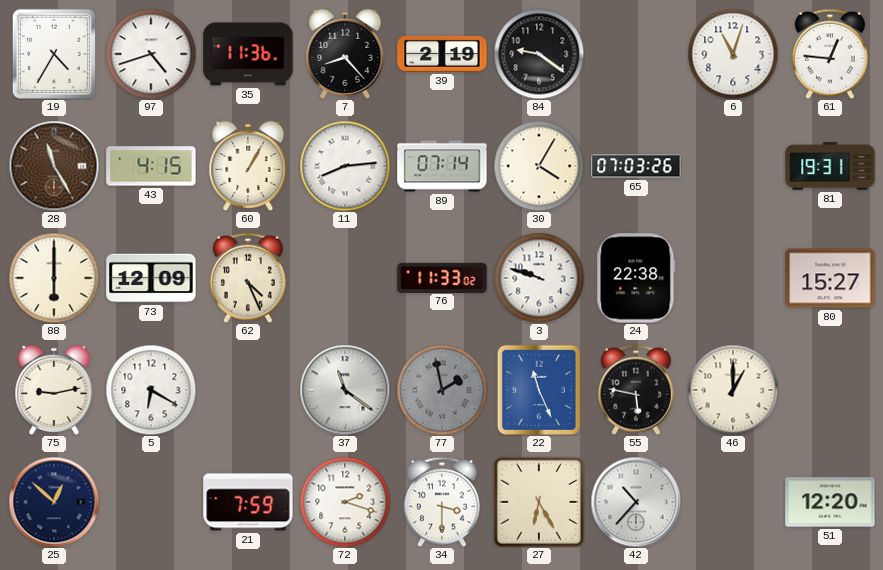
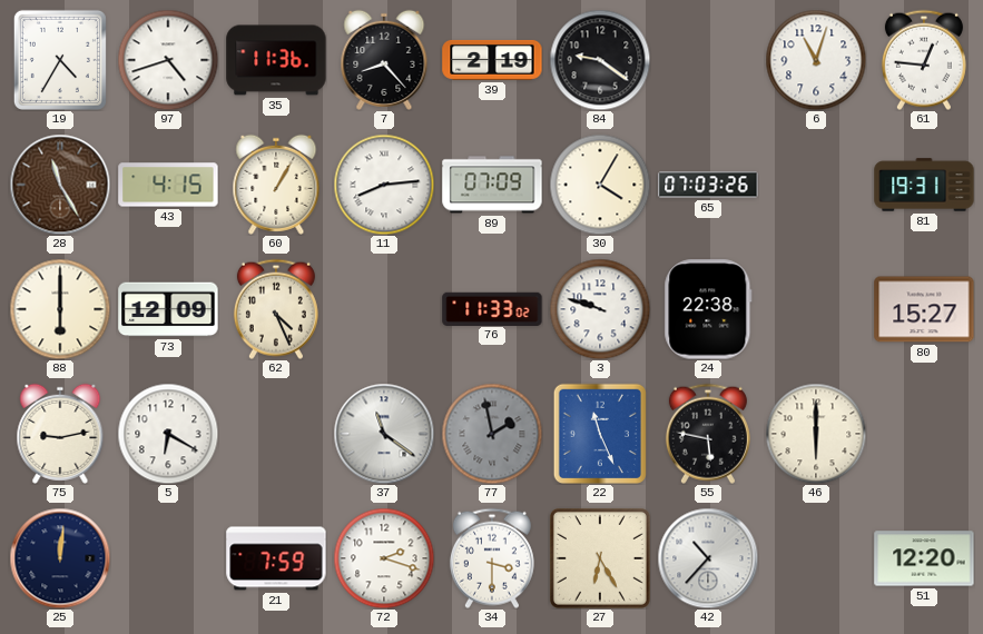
89: 07:14 -> 07:09 (492, 185)
46: 1:00 -> 6:00 (816, 434)
25: 12:52 -> 12:01 (60, 558)
